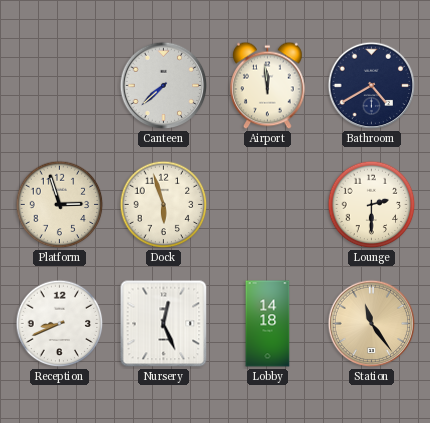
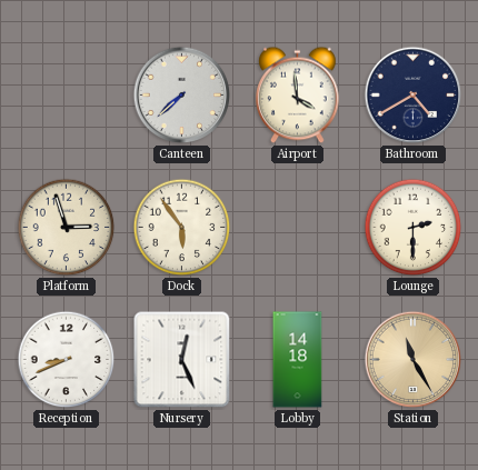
Airport: 11:59 -> 3:59 (298, 96)
Dock: 5:57 -> 5:54 (182, 228)
Station: 11:24 -> 11:25 (414, 360)
